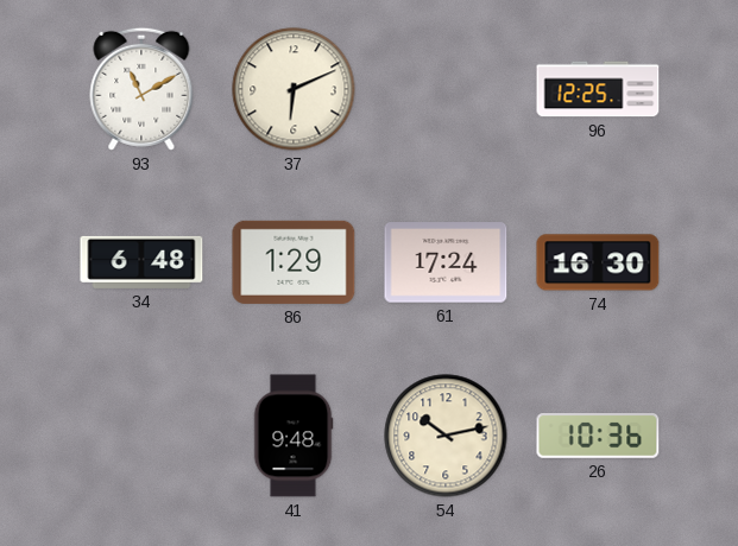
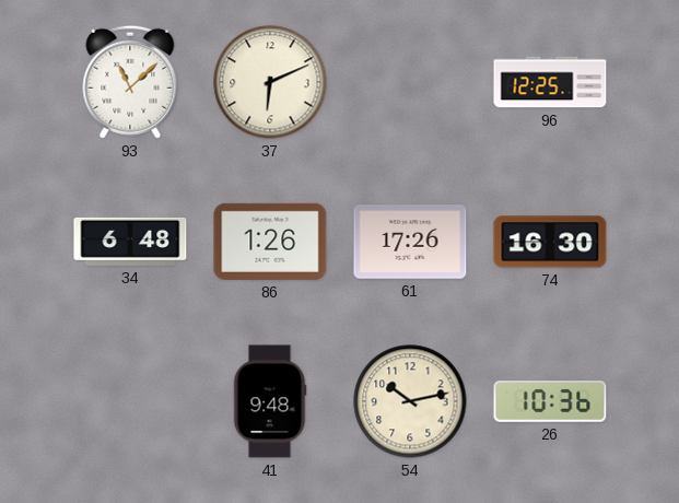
93: 11:10 -> 11:08 (130, 82)
86: 1:29 -> 1:26 (270, 242)
61: 17:24 -> 17:26 (410, 242)
